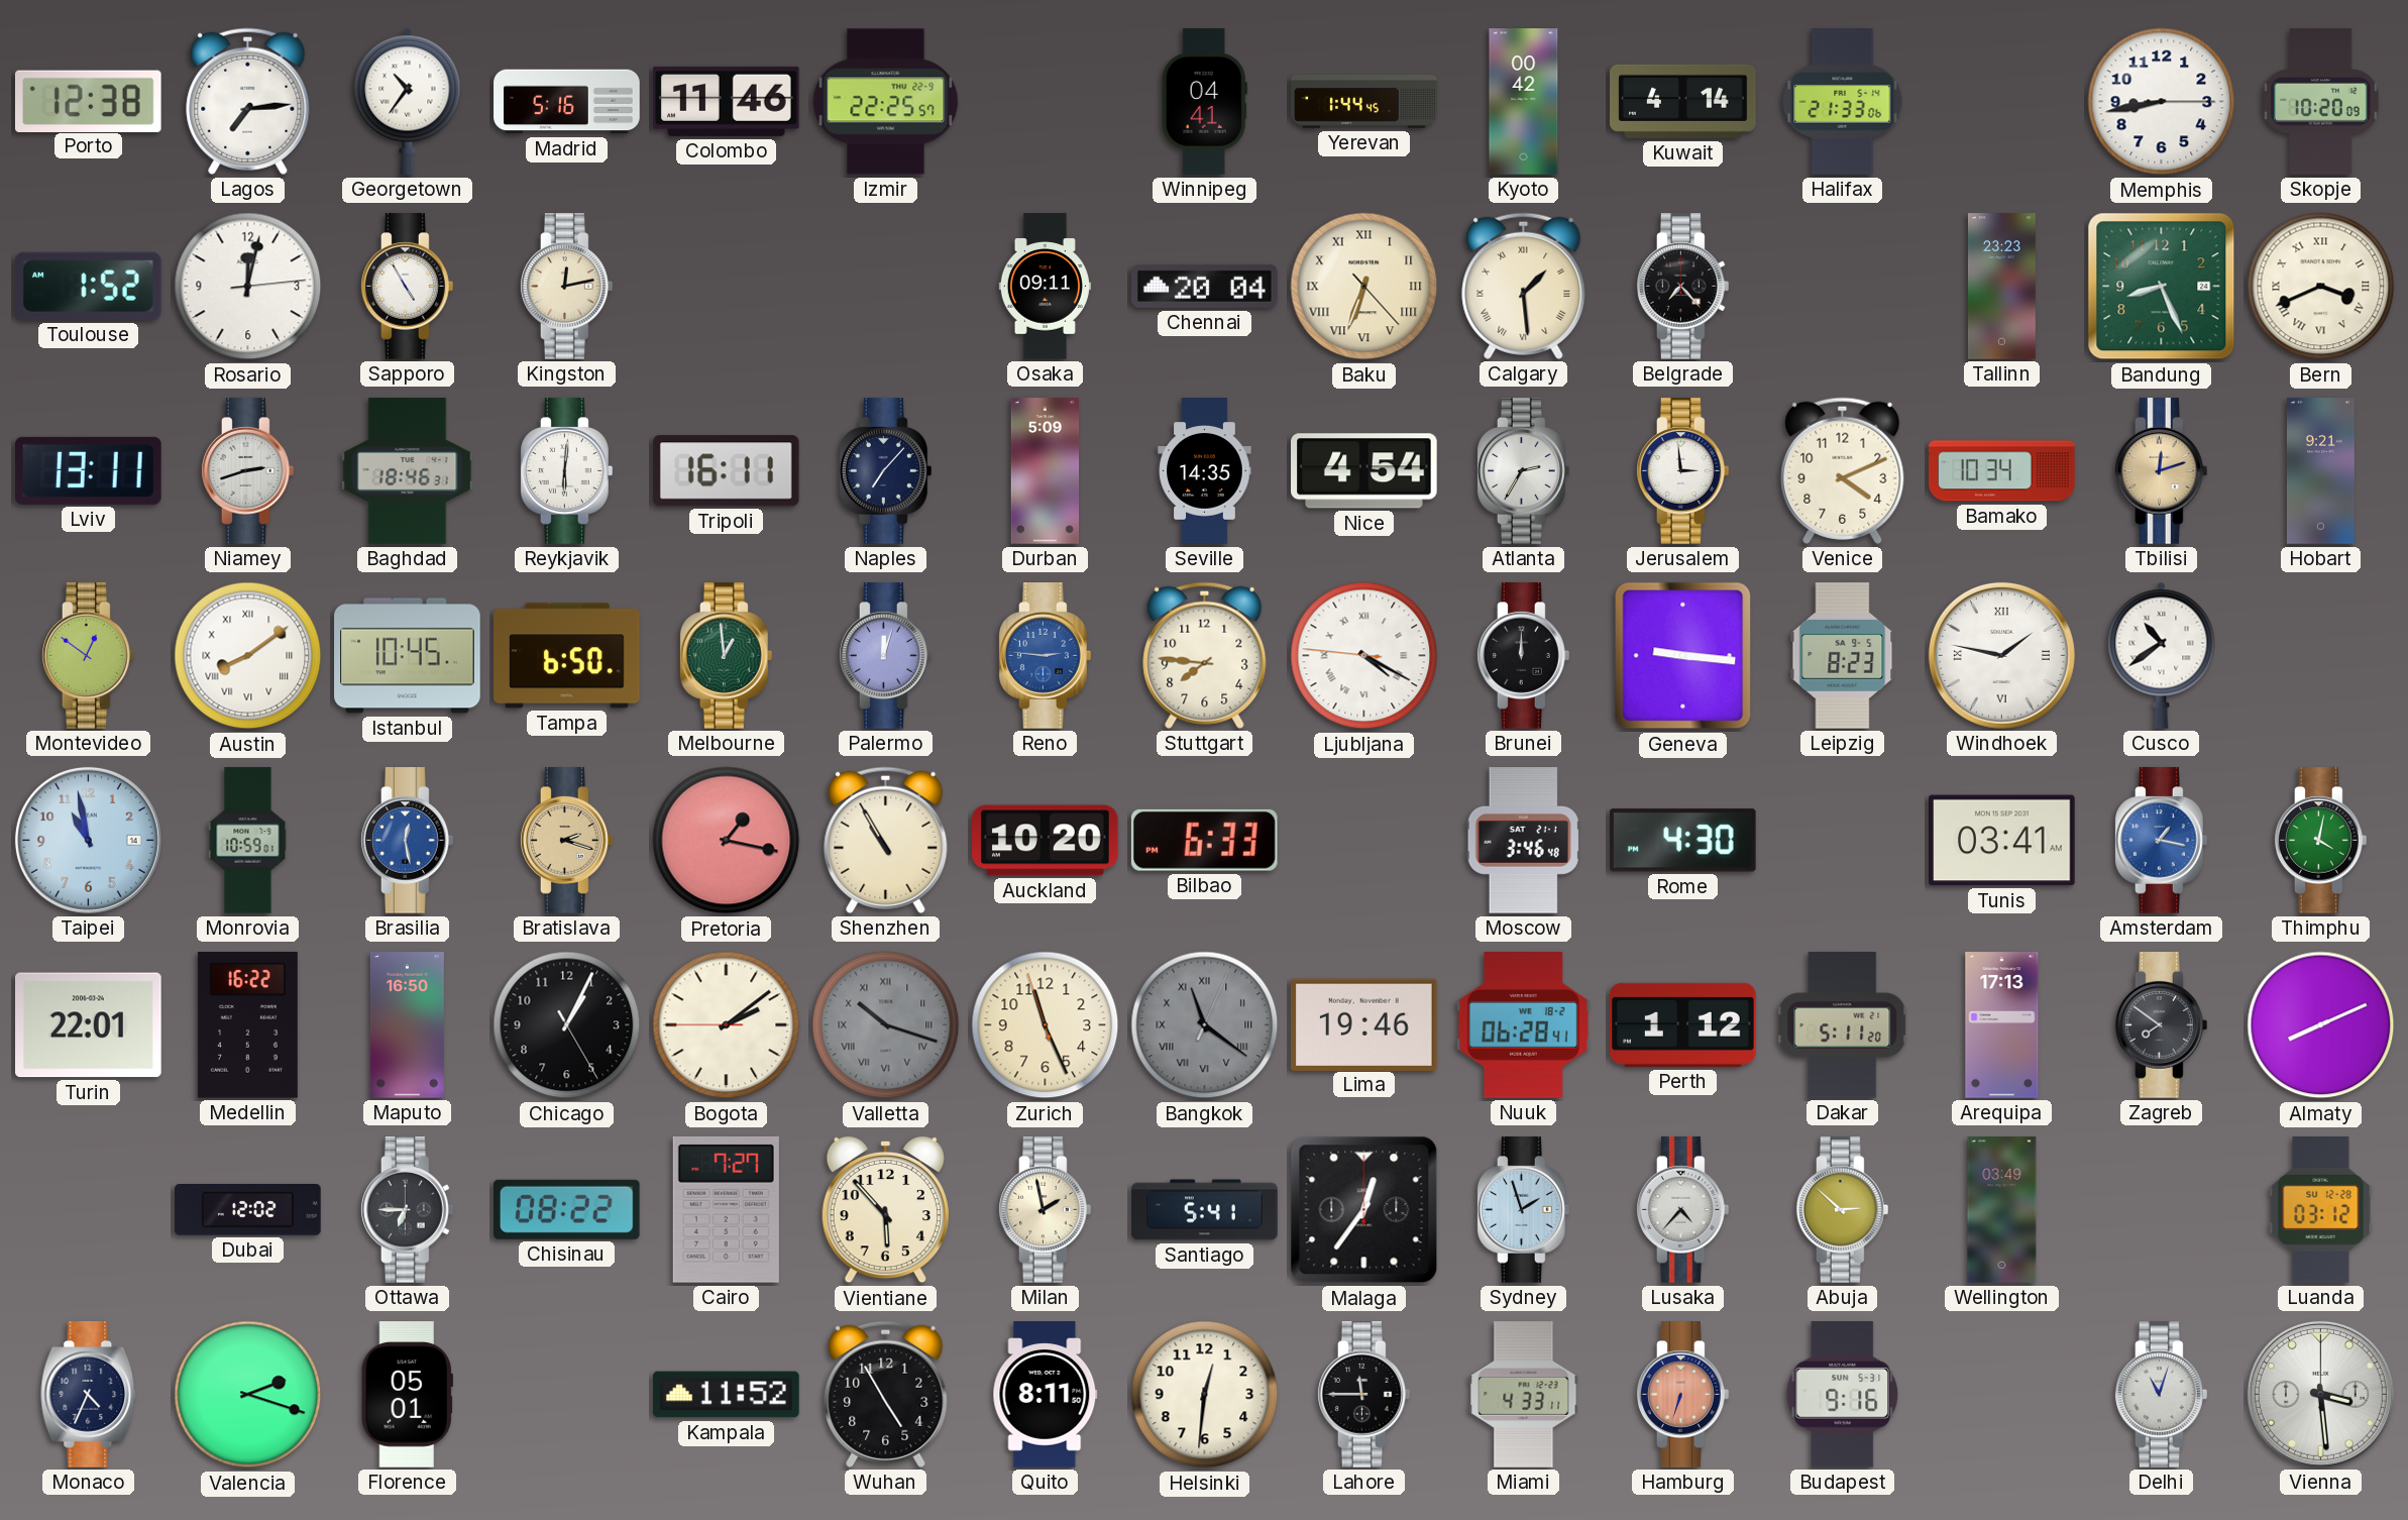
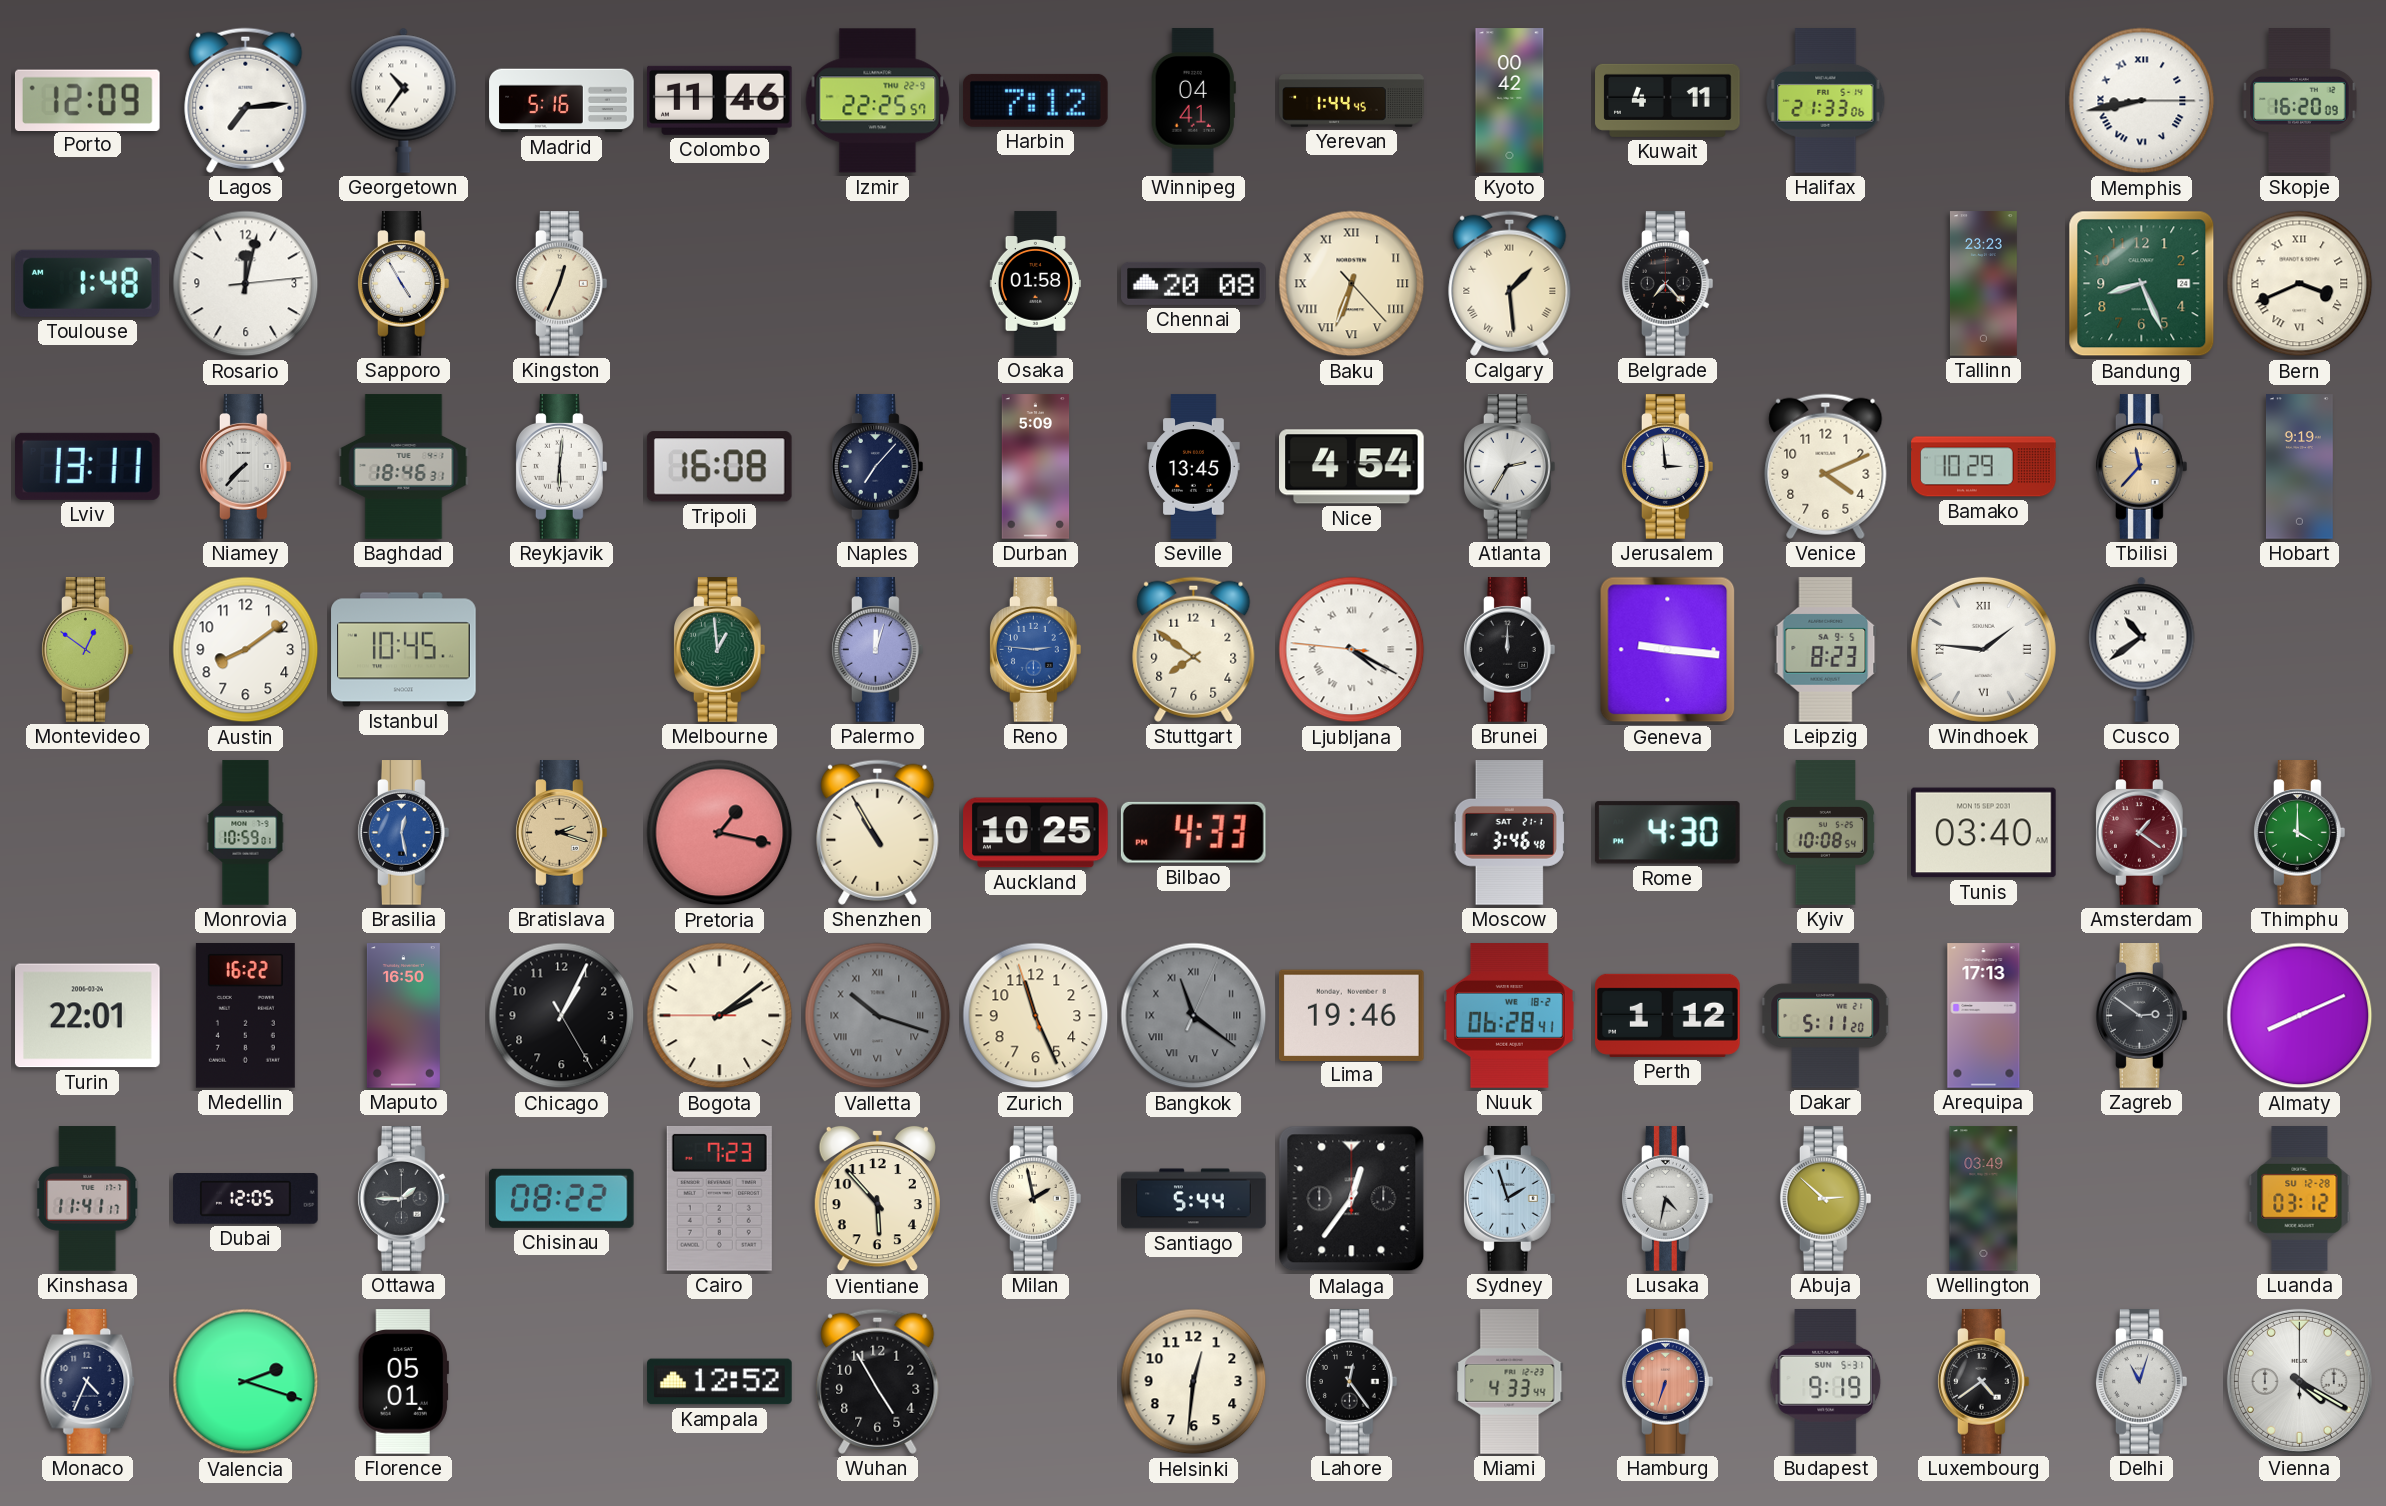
Porto: 12:38 -> 12:09 (87, 100)
Harbin: none -> 7:12 (1036, 100)
Kuwait: 4:14 -> 4:11 (1668, 100)
Memphis numerals: Arabic -> Roman (2142, 101)
Skopje: 10:20 -> 16:20 (2300, 101)
Toulouse: 1:52 -> 1:48 (87, 283)
Kingston: 12:13 -> 12:34 (562, 284)
Osaka: 09:11 -> 01:58 (1035, 284)
Chennai: 20:04 -> 20:08 (1194, 283)
Niamey: 2:42 -> 7:37 (246, 467)
Tripoli: 16:11 -> 16:08 (719, 467)
Seville: 14:35 -> 13:45 (1194, 467)
Bamako: 10:34 -> 10:29 (1984, 467)
Tbilisi: 12:12 -> 11:37 (2142, 467)
Hobart: 9:21 -> 9:19 (2299, 467)
Austin numerals: Roman -> Arabic (246, 650)
Tampa: 6:50 -> none (567, 656)
Stuttgart: 7:46 -> 7:51 (1194, 649)
Windhoek: 1:47 -> 1:46 (1983, 649)
Taipei: 10:58 -> none (88, 840)
Auckland: 10:20 -> 10:25 (1036, 833)
Bilbao: 6:33 -> 4:33 (1193, 832)
Kyiv: none -> 10:08 (1826, 833)
Tunis: 03:41 -> 03:40 (1984, 833)
Amsterdam: 1:17 -> 1:21 (2142, 833)
Amsterdam dial: blue -> burgundy (2142, 833)
Thimphu: 4:02 -> 4:00 (2300, 833)
Zagreb: 7:51 -> 2:51 (2142, 1016)
Kinshasa: none -> 11:41 (88, 1199)
Dubai: 12:02 -> 12:05 (246, 1199)
Ottawa: 6:45 -> 1:45 (404, 1199)
Cairo: 7:27 -> 7:23 (719, 1198)
Santiago: 5:41 -> 5:44 (1194, 1199)
Lusaka: 4:37 -> 4:32 (1668, 1199)
Kampala: 11:52 -> 12:52 (720, 1382)
Quito: 8:11 -> none (1046, 1395)
Lahore: 11:45 -> 12:24 (1352, 1382)
Miami: 4:33:11 -> 4:33:44 (1510, 1382)
Budapest: 9:16 -> 9:19 (1826, 1382)
Luxembourg: none -> 4:39 (1984, 1382)
Vienna: 3:29 -> 4:20 (2299, 1381)
